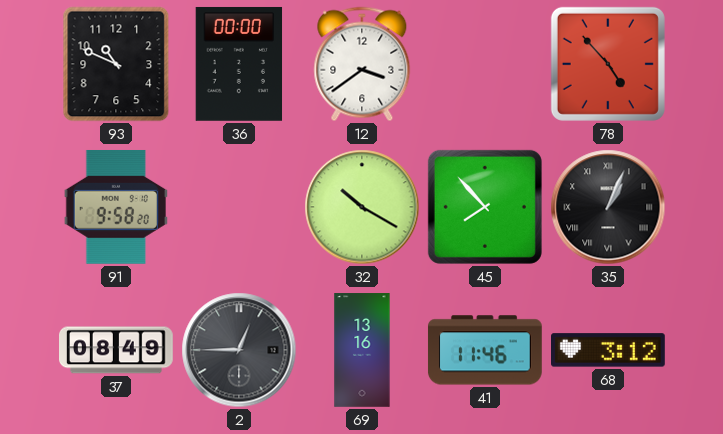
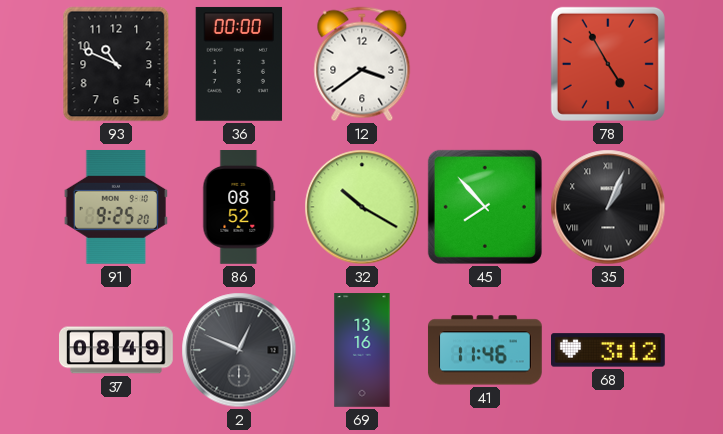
78: 4:53 -> 4:55 (608, 64)
91: 9:58 -> 9:25 (116, 207)
86: none -> 08:52 (239, 208)
2: 12:45 -> 12:49 (239, 350)
